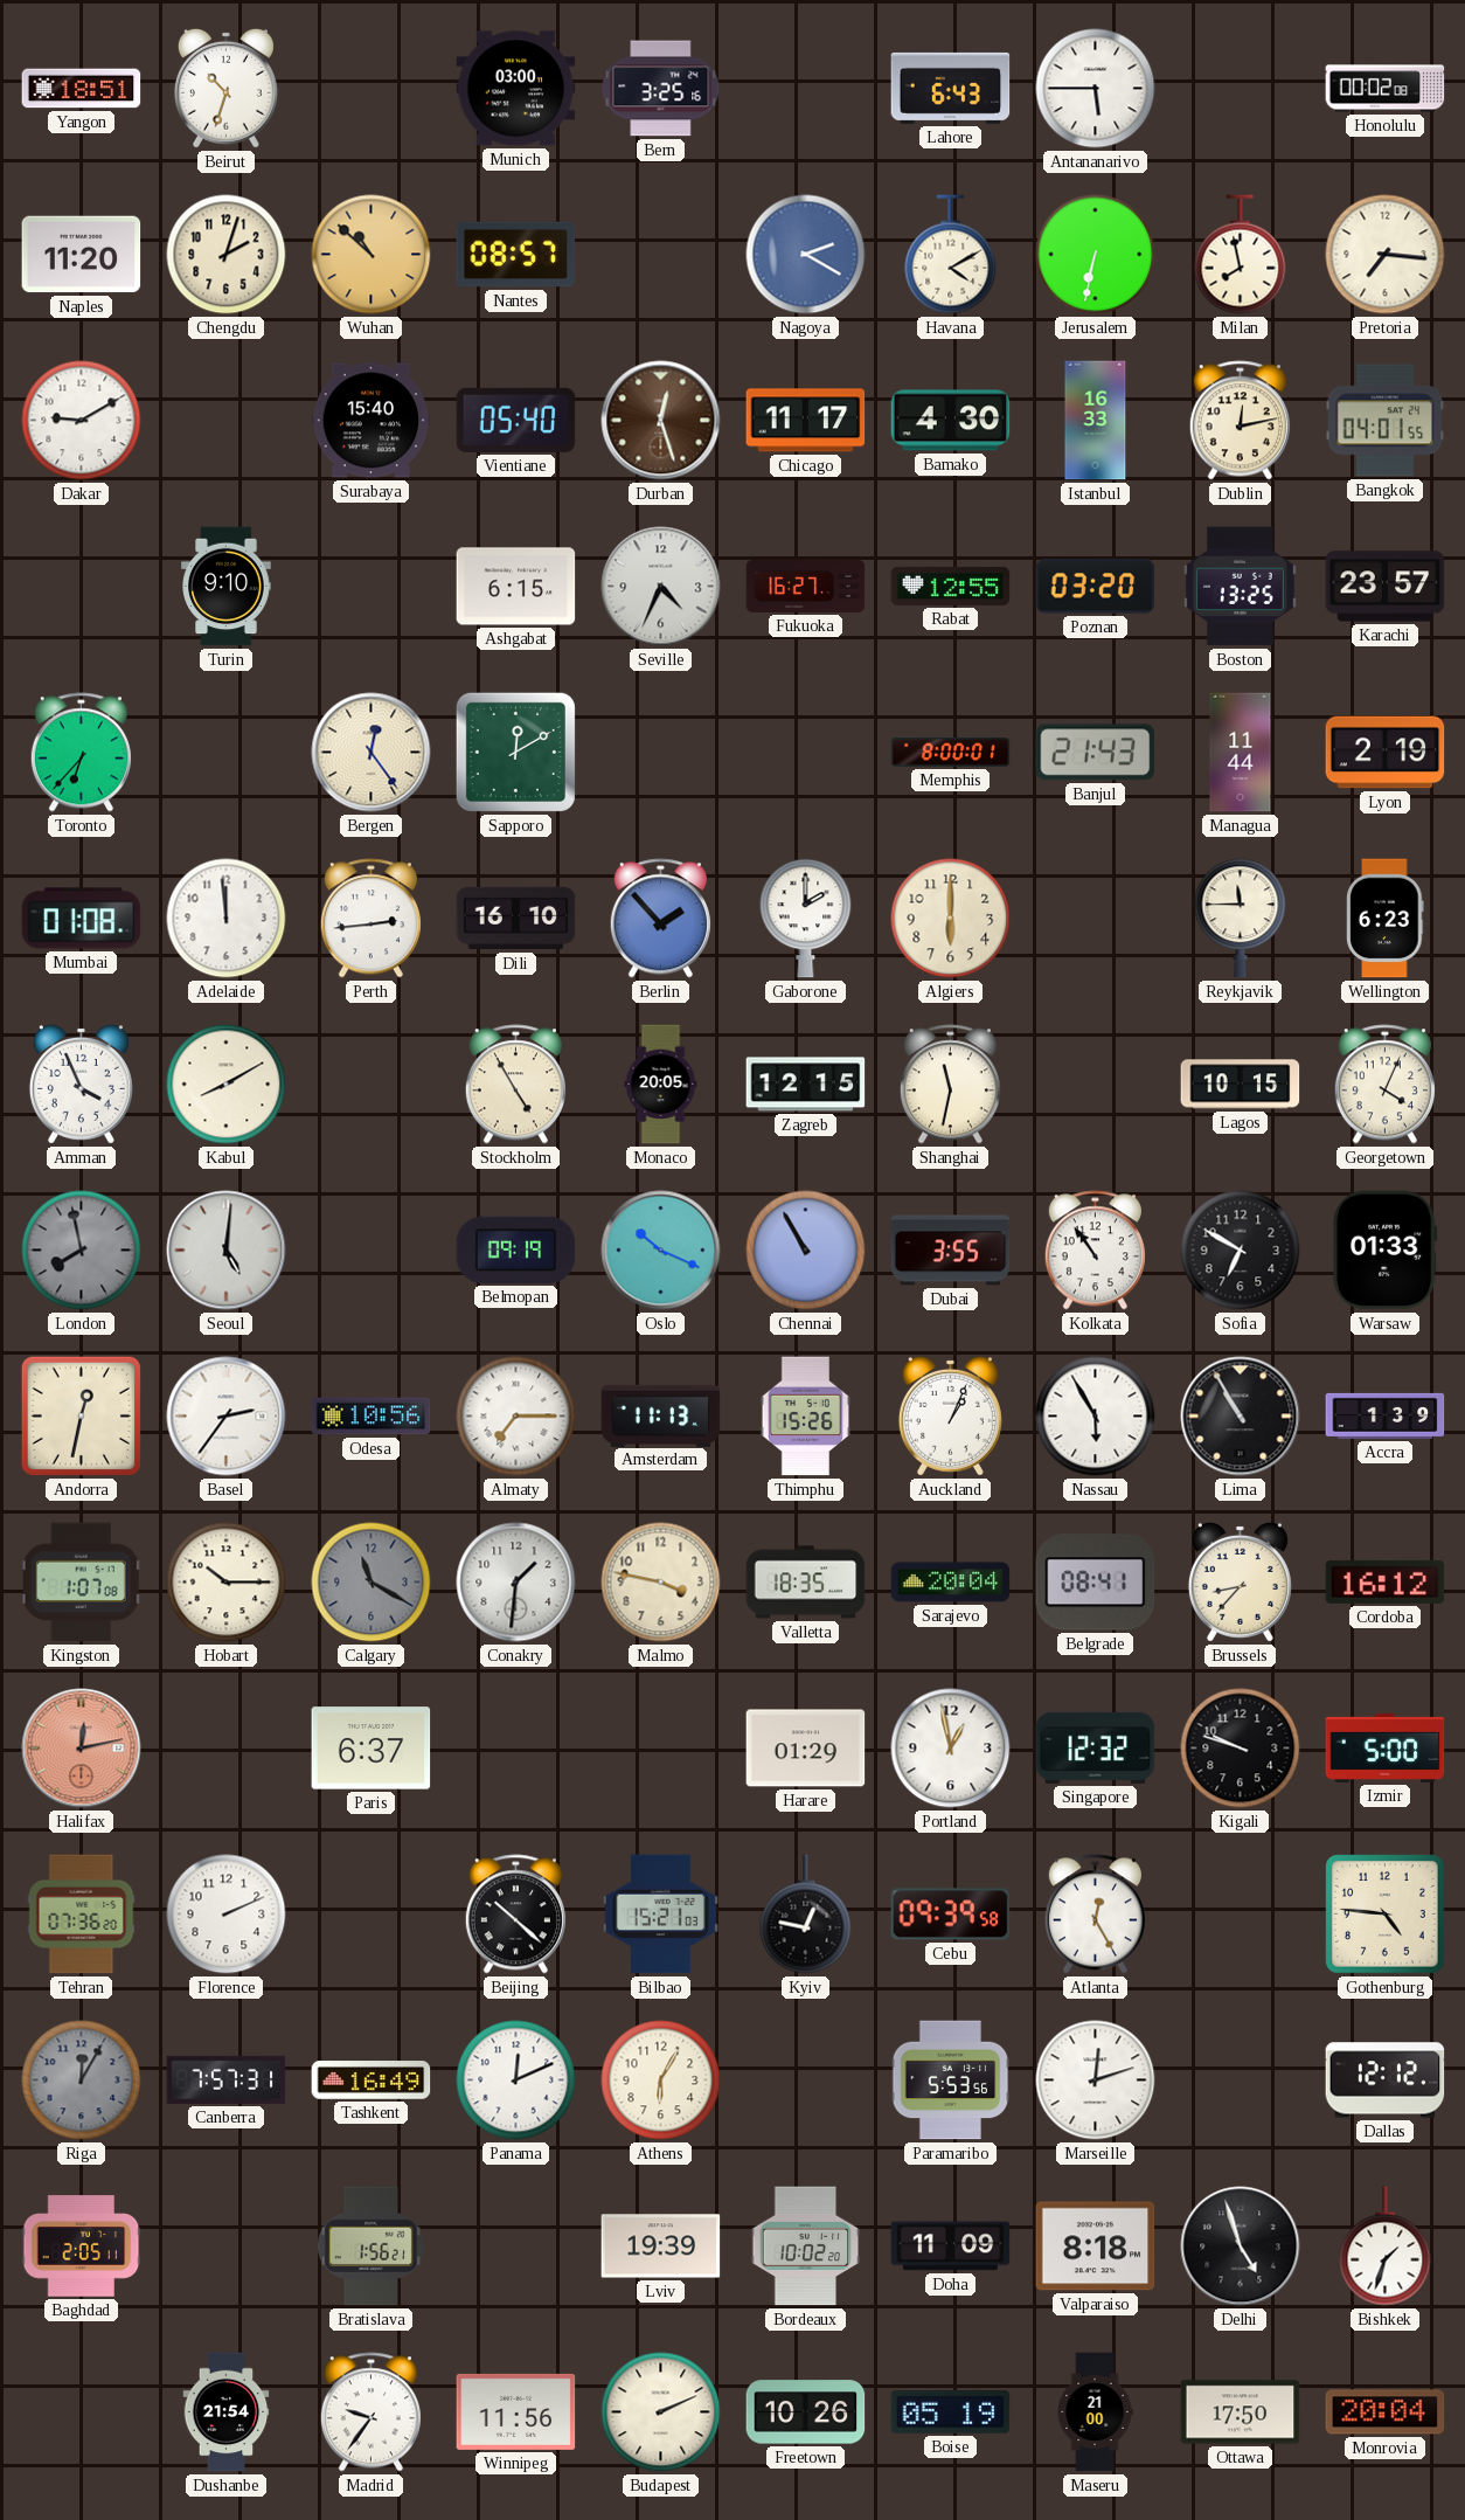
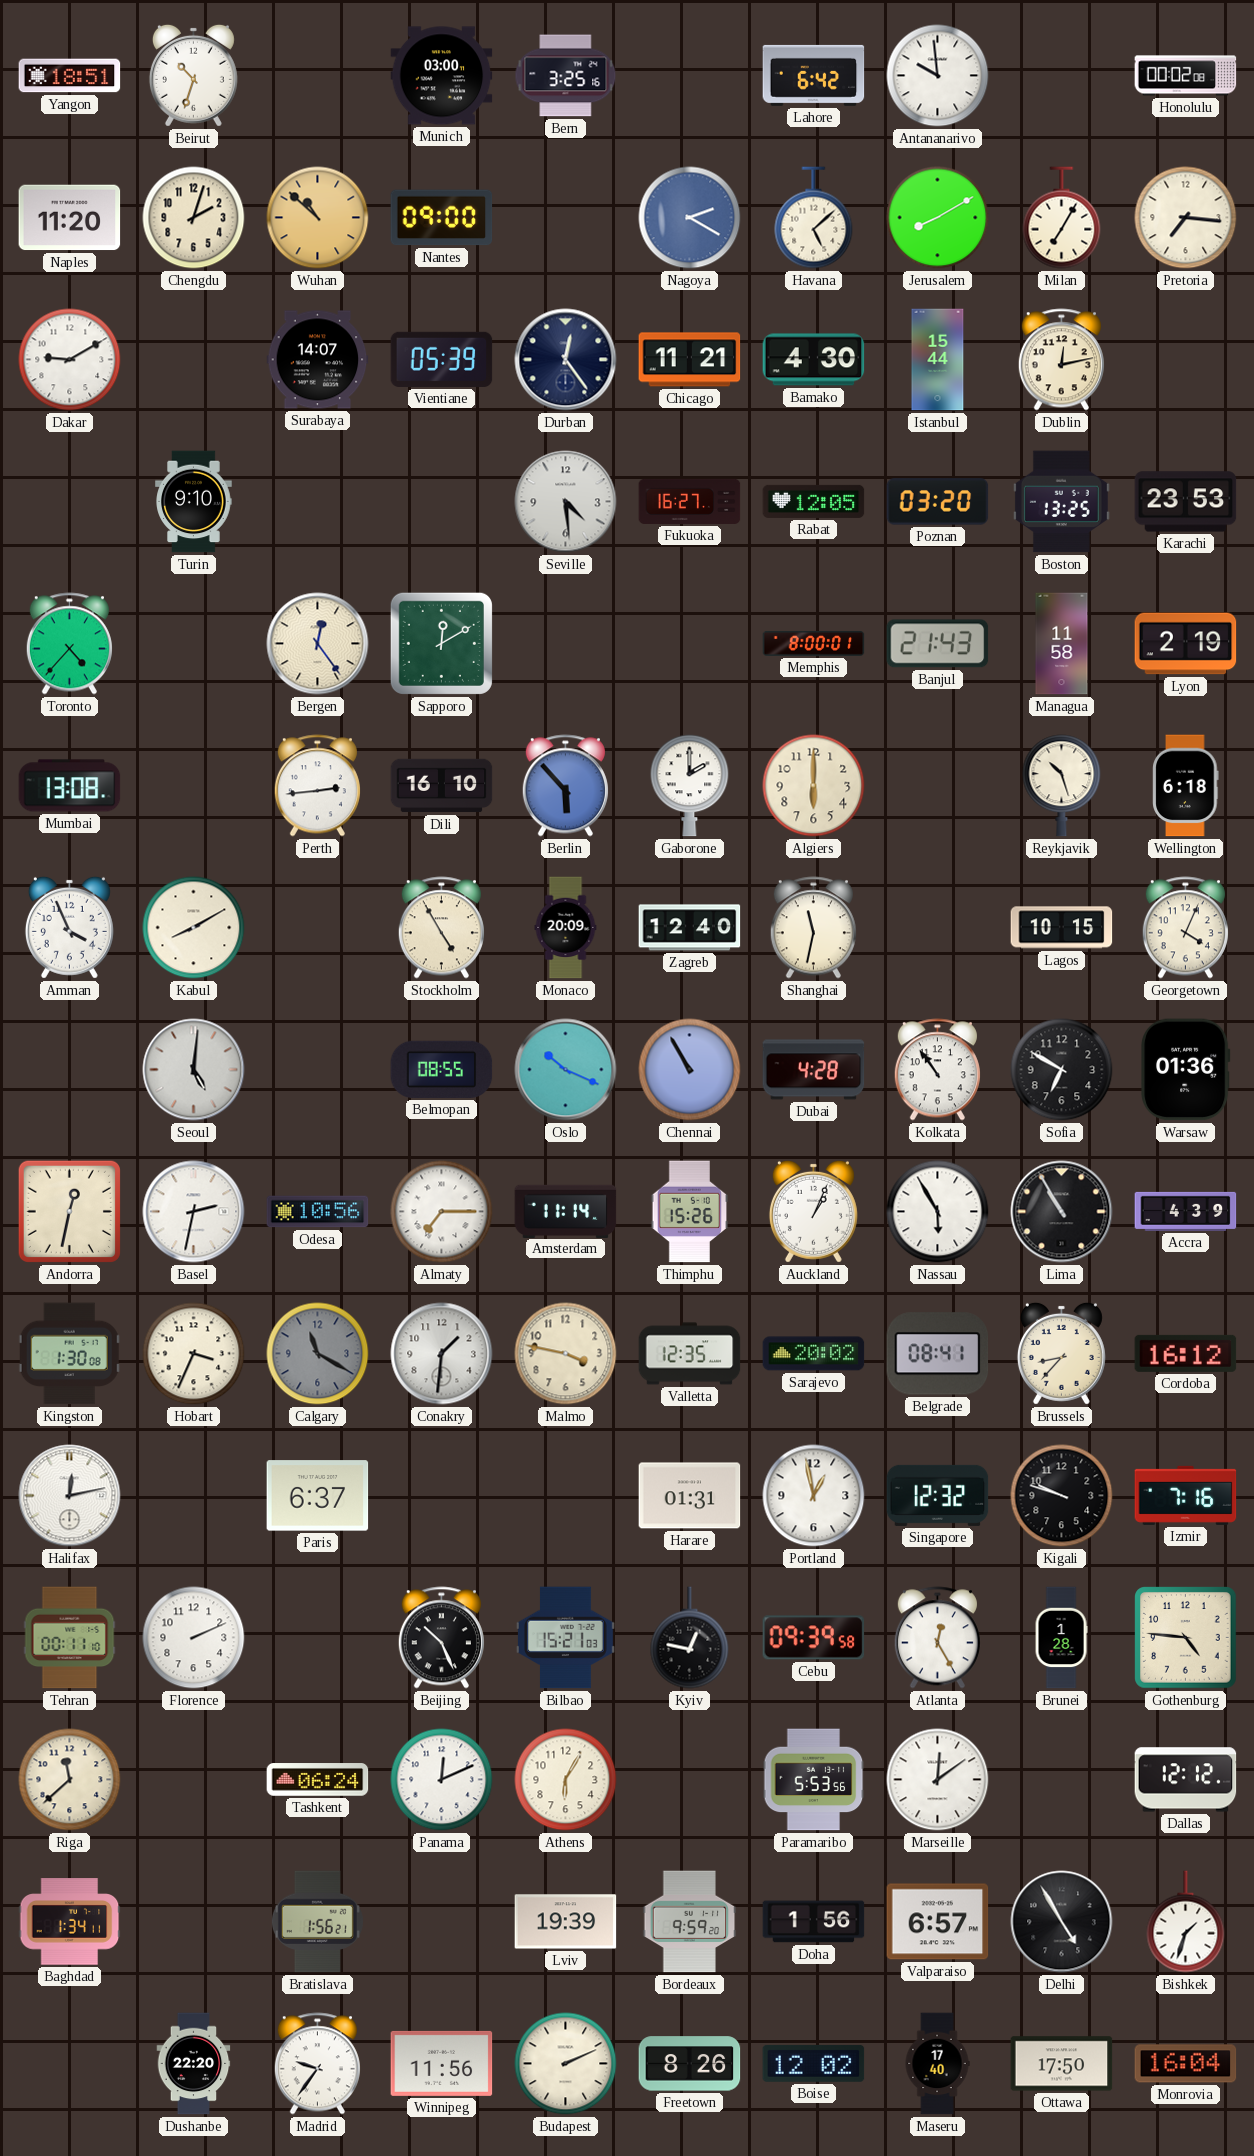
Lahore: 6:43 -> 6:42 (814, 75)
Antananarivo: 5:45 -> 9:59 (938, 76)
Nantes: 08:57 -> 09:00 (442, 218)
Havana: 4:10 -> 5:08 (814, 218)
Jerusalem: 6:32 -> 8:10 (938, 218)
Milan: 7:58 -> 7:05 (1062, 218)
Surabaya: 15:40 -> 14:07 (318, 360)
Vientiane: 05:40 -> 05:39 (442, 359)
Durban: 12:27 -> 12:24 (566, 360)
Durban dial: brown -> navy (566, 360)
Chicago: 11:17 -> 11:21 (690, 360)
Istanbul: 16:33 -> 15:44 (938, 360)
Bangkok: 04:01 -> none (1386, 421)
Ashgabat: 6:15 -> none (516, 587)
Seville: 4:34 -> 4:29 (566, 502)
Rabat: 12:55 -> 12:05 (814, 501)
Karachi: 23:57 -> 23:53 (1186, 502)
Toronto: 6:37 -> 4:37 (69, 644)
Managua: 11:44 -> 11:58 (1062, 644)
Mumbai: 01:08 -> 13:08 (70, 786)
Adelaide: 11:59 -> none (227, 919)
Berlin: 1:53 -> 5:53 (565, 786)
Reykjavik: 11:45 -> 10:27 (1062, 786)
Wellington: 6:23 -> 6:18 (1186, 786)
Monaco: 20:05 -> 20:09 (566, 928)
Zagreb: 12:15 -> 12:40 (690, 928)
London: 7:58 -> none (82, 1251)
Belmopan: 09:19 -> 08:55 (442, 1069)
Dubai: 3:55 -> 4:28 (814, 1070)
Warsaw: 01:33 -> 01:36 (1186, 1070)
Basel: 2:36 -> 2:32 (194, 1212)
Amsterdam: 11:13 -> 11:14 (566, 1211)
Accra: 1:39 -> 4:39 (1186, 1211)
Kingston: 1:07 -> 1:30 (70, 1354)
Hobart: 10:15 -> 3:34 (194, 1354)
Valletta: 18:35 -> 12:35 (690, 1354)
Sarajevo: 20:04 -> 20:02 (814, 1354)
Halifax dial: salmon -> white (70, 1496)
Harare: 01:29 -> 01:31 (690, 1496)
Izmir: 5:00 -> 7:16 (1186, 1495)
Tehran: 07:36 -> 00:11 (70, 1638)
Beijing: 10:22 -> 10:26 (441, 1638)
Brunei: none -> 1:28 (1061, 1638)
Riga: 12:05 -> 11:38 (70, 1780)
Riga dial: grey -> cream (70, 1780)
Canberra: 7:57 -> none (227, 2079)
Tashkent: 16:49 -> 06:24 (318, 1780)
Marseille: 12:12 -> 12:09 (938, 1780)
Baghdad: 2:05 -> 1:34 (70, 1922)
Bordeaux: 10:02 -> 9:59 (690, 1922)
Doha: 11:09 -> 1:56 (814, 1922)
Valparaiso: 8:18 -> 6:57 (938, 1922)
Delhi: 4:57 -> 4:55 (1062, 1922)
Dushanbe: 21:54 -> 22:20 (194, 2064)
Freetown: 10:26 -> 8:26 (690, 2064)
Boise: 05:19 -> 12:02 (814, 2063)
Maseru: 21:00 -> 17:40 (937, 2064)
Monrovia: 20:04 -> 16:04 (1186, 2064)
